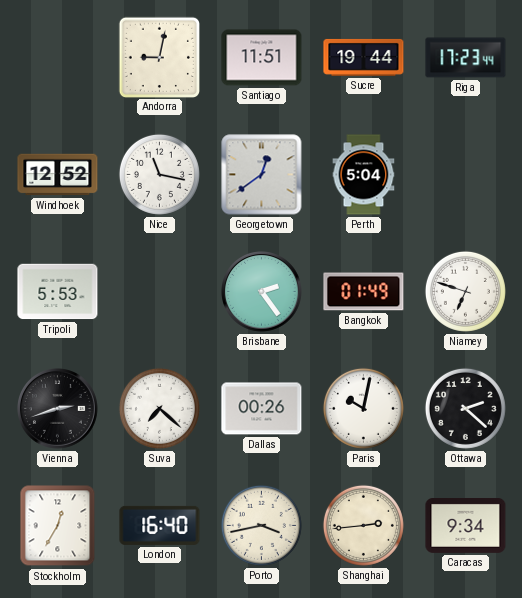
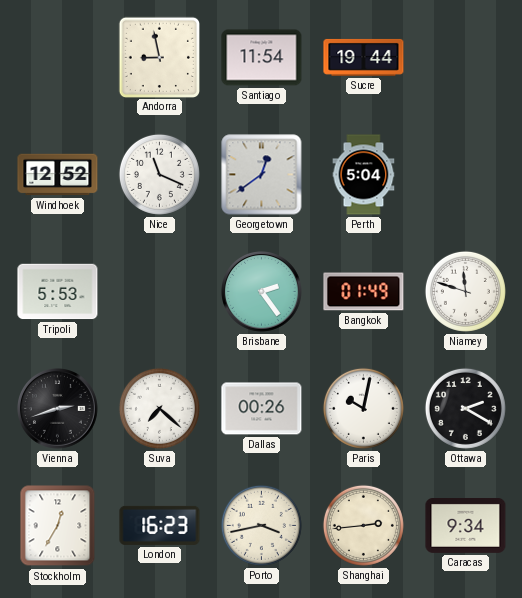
Andorra: 9:02 -> 8:58 (159, 57)
Santiago: 11:51 -> 11:54 (262, 58)
Riga: 17:23 -> none (466, 58)
Nice: 11:17 -> 11:19 (159, 174)
Niamey: 6:48 -> 11:48 (465, 291)
Ottawa: 2:22 -> 2:20 (465, 408)
London: 16:40 -> 16:23 (160, 525)
